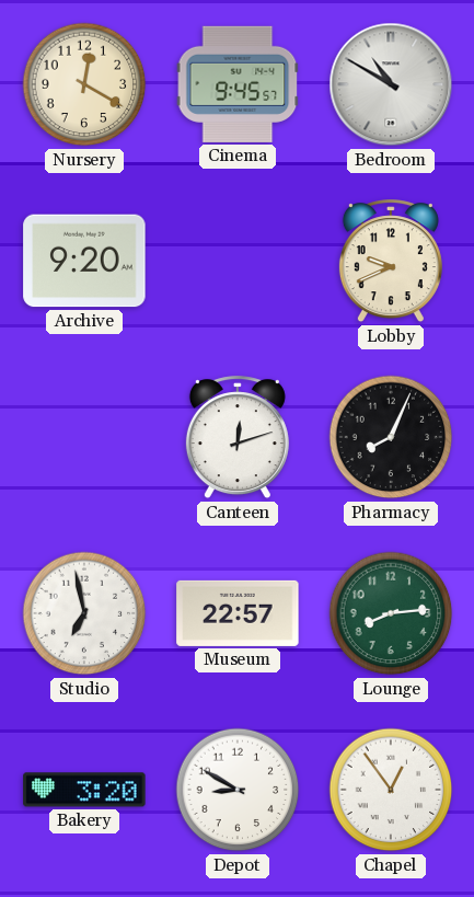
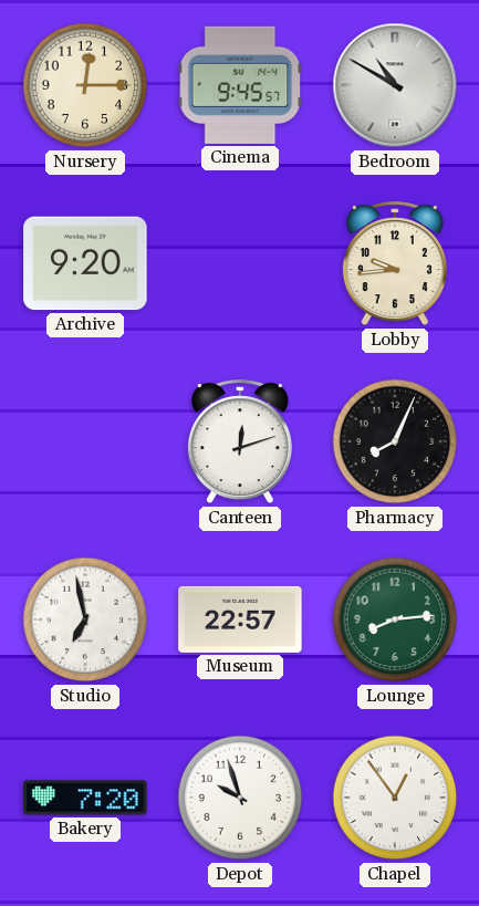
Nursery: 12:20 -> 12:15 (85, 85)
Lobby: 9:41 -> 9:44 (395, 264)
Bakery: 3:20 -> 7:20 (85, 798)
Depot: 8:50 -> 9:57 (240, 798)
